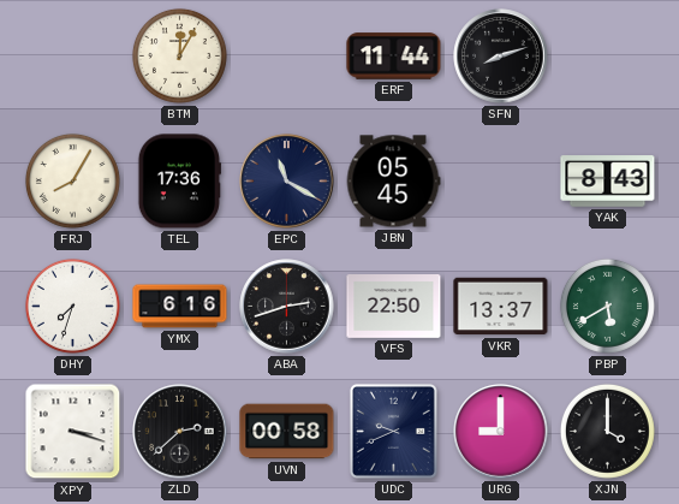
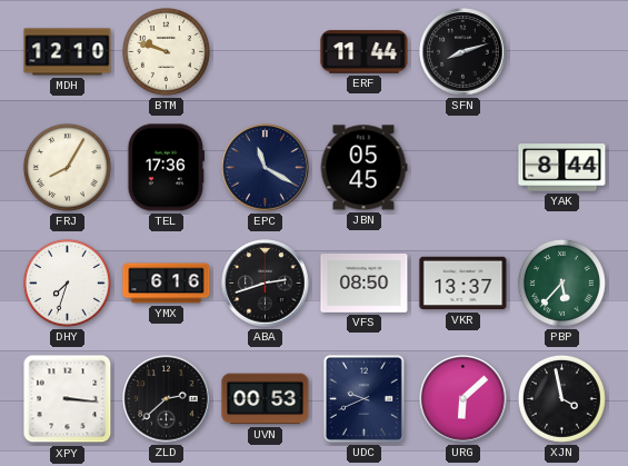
MDH: none -> 12:10 (68, 52)
BTM: 12:05 -> 9:48 (166, 51)
YAK: 8:43 -> 8:44 (562, 168)
VFS: 22:50 -> 08:50 (365, 284)
PBP: 5:40 -> 5:37 (561, 282)
XPY: 3:18 -> 3:16 (68, 399)
UVN: 00:58 -> 00:53 (266, 399)
URG: 9:00 -> 6:08 (463, 399)
XJN: 4:00 -> 3:58 (561, 398)
